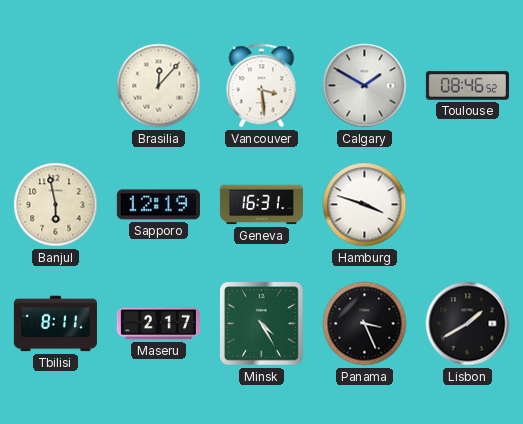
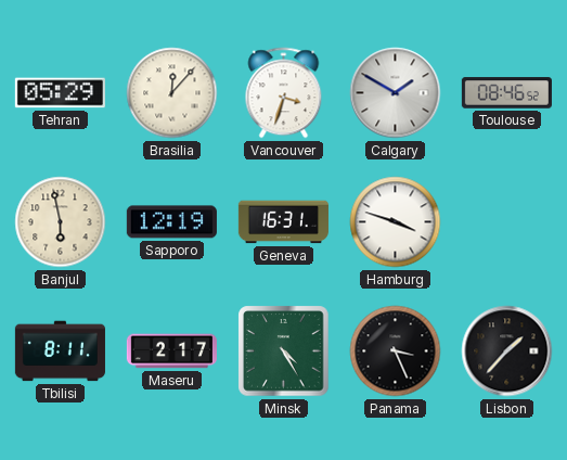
Tehran: none -> 05:29 (60, 93)
Vancouver: 3:29 -> 3:33 (284, 93)
Lisbon: 1:40 -> 1:37 (507, 352)
